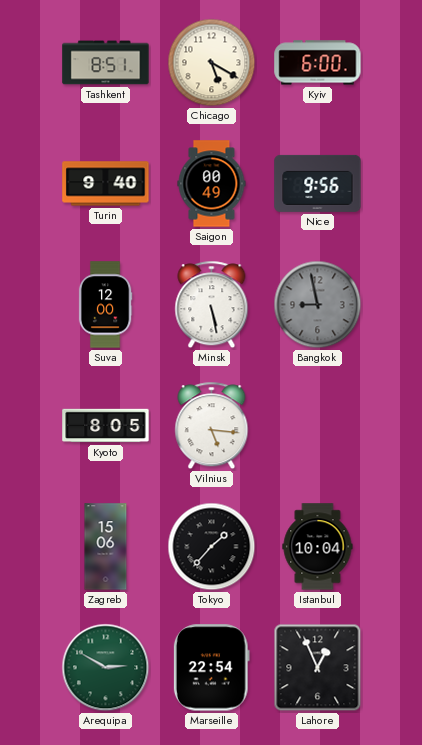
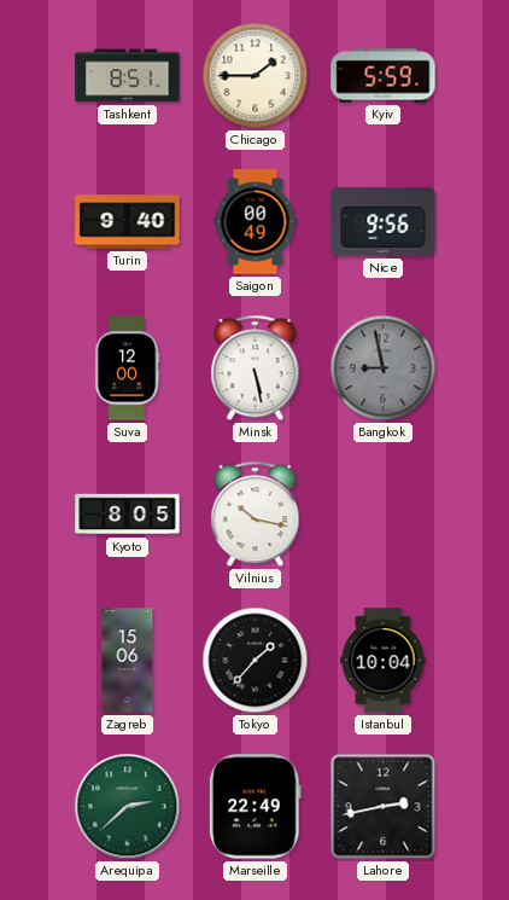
Chicago: 5:20 -> 1:45 (256, 76)
Kyiv: 6:00 -> 5:59 (384, 76)
Vilnius: 5:16 -> 10:17 (256, 515)
Arequipa: 2:50 -> 2:38 (128, 807)
Marseille: 22:54 -> 22:49 (255, 807)
Lahore: 12:56 -> 2:43 (384, 807)
